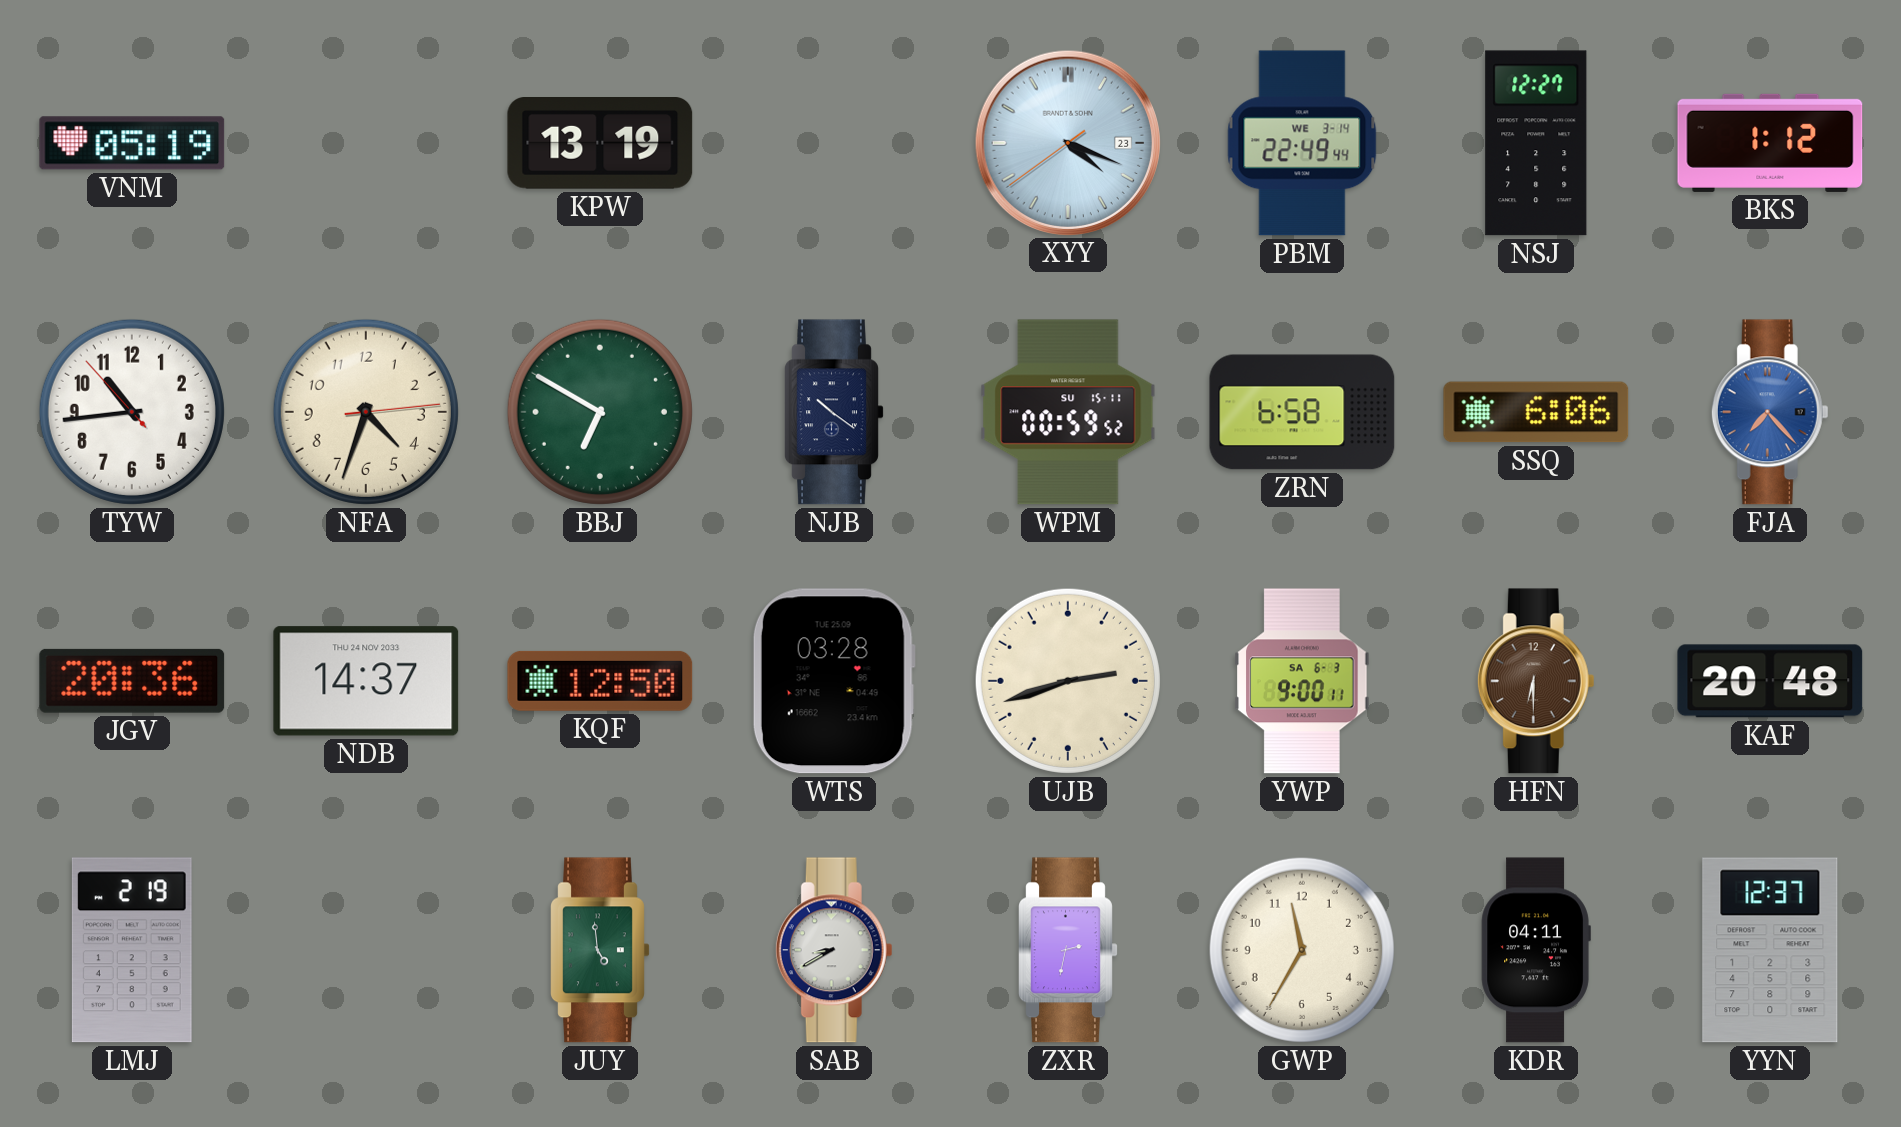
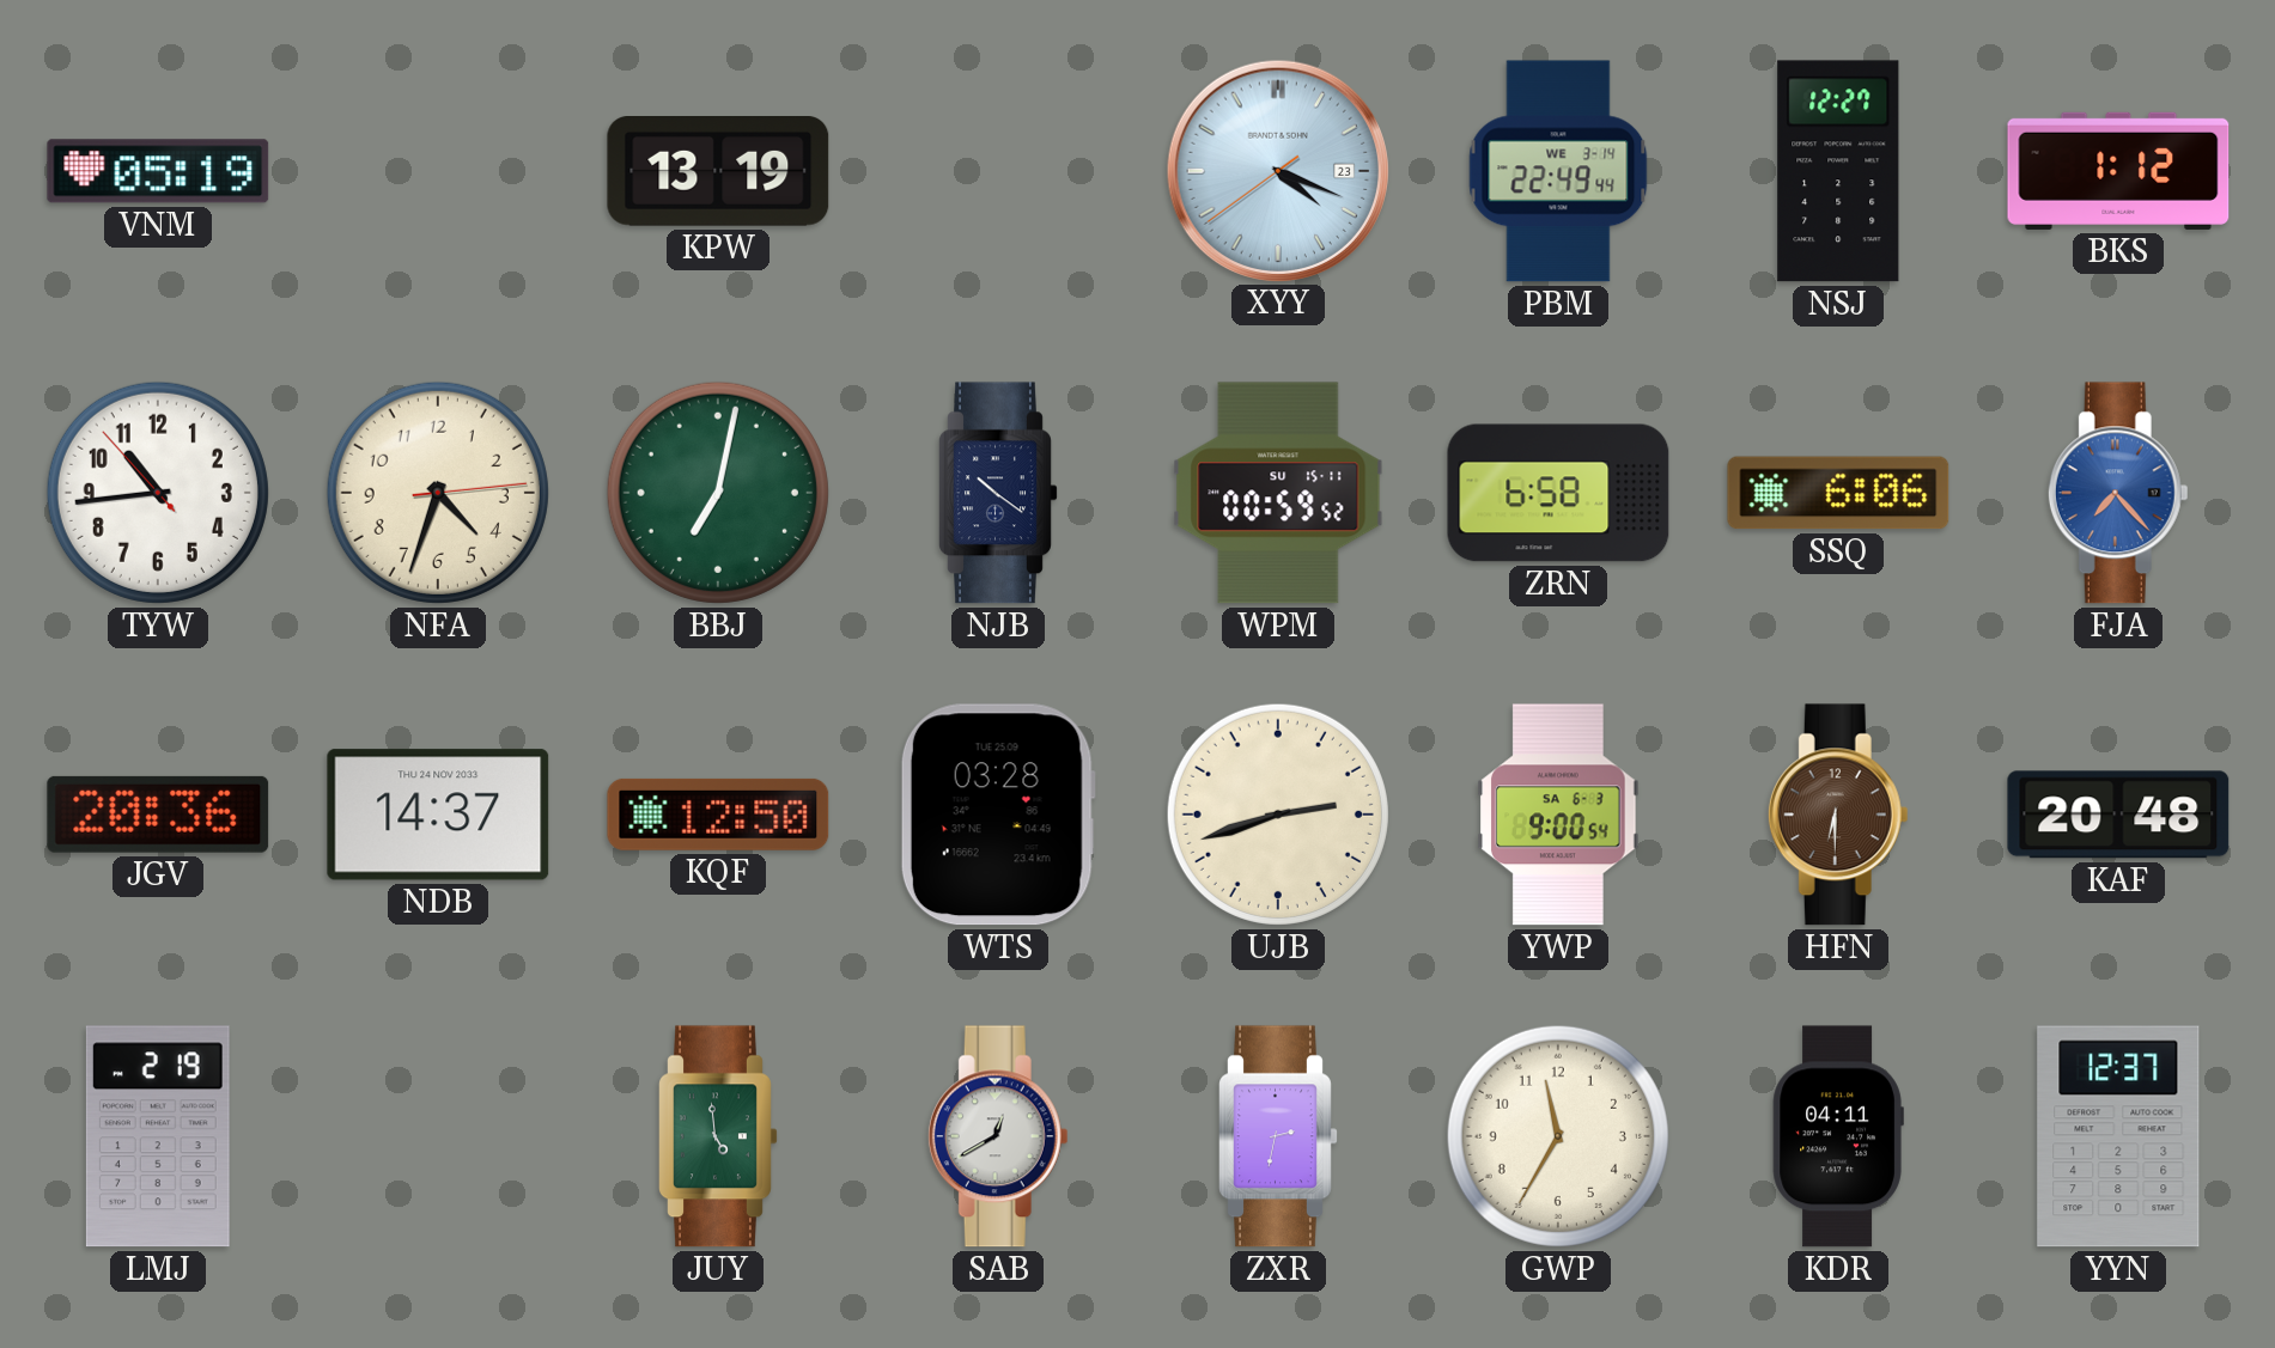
BBJ: 6:50 -> 7:02 (718, 493)
YWP: 9:00:11 -> 9:00:54 (1558, 815)
SAB: 8:40 -> 12:40 (998, 1136)
